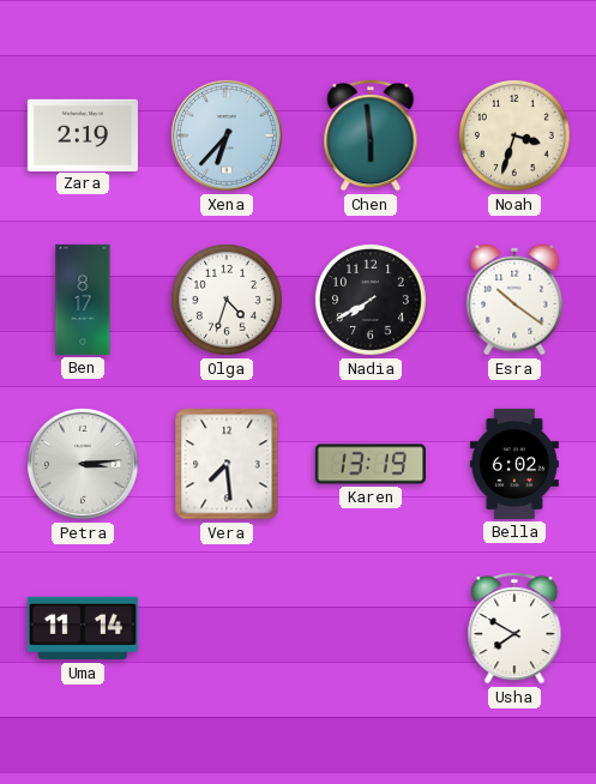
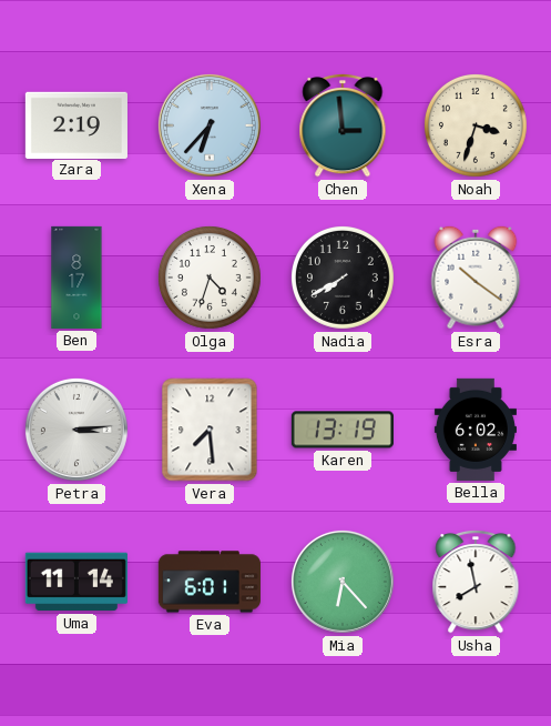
Chen: 5:59 -> 2:59 (343, 125)
Eva: none -> 6:01 (210, 582)
Mia: none -> 6:23 (343, 582)
Usha: 7:50 -> 7:58 (476, 582)
